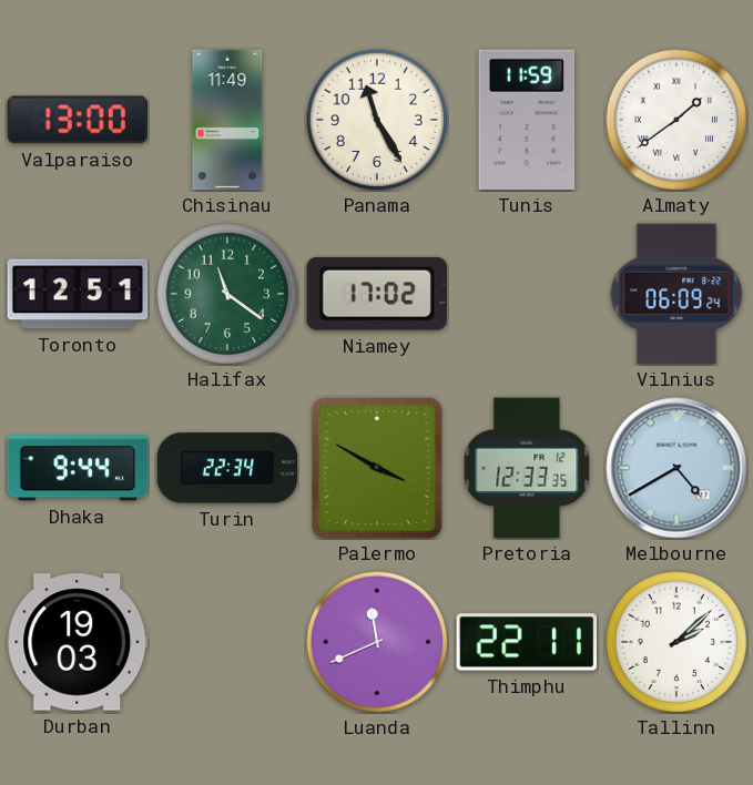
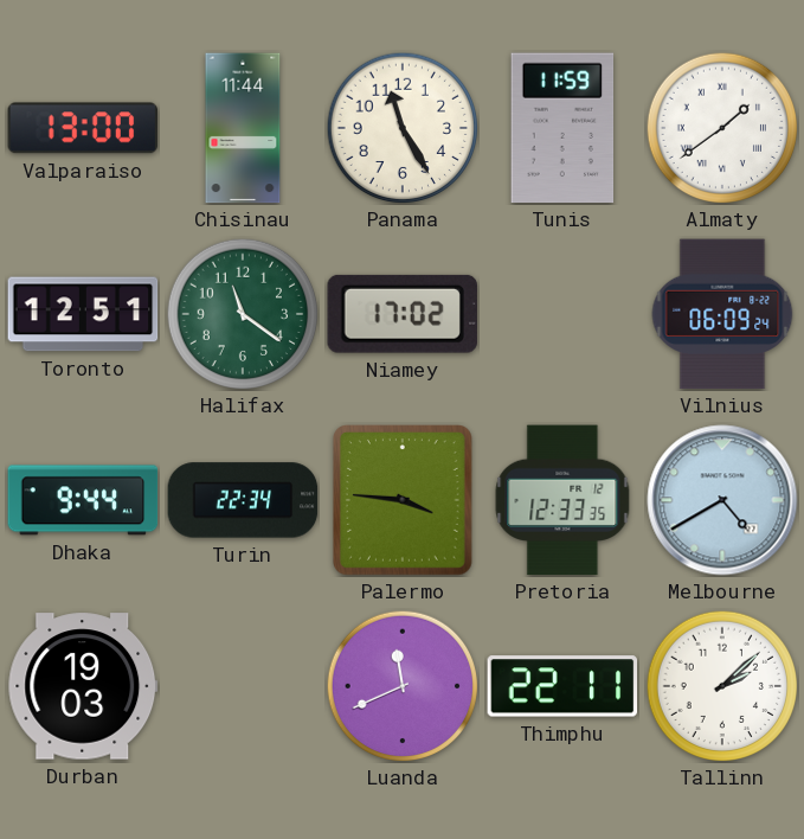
Chisinau: 11:49 -> 11:44 (243, 128)
Palermo: 3:50 -> 3:46 (404, 501)
